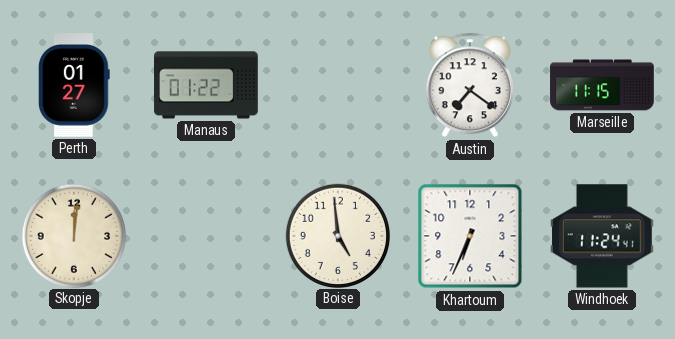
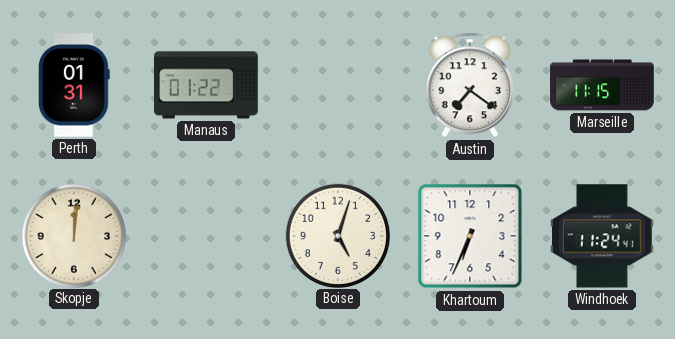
Perth: 01:27 -> 01:31 (75, 86)
Boise: 4:59 -> 5:03 (337, 235)
